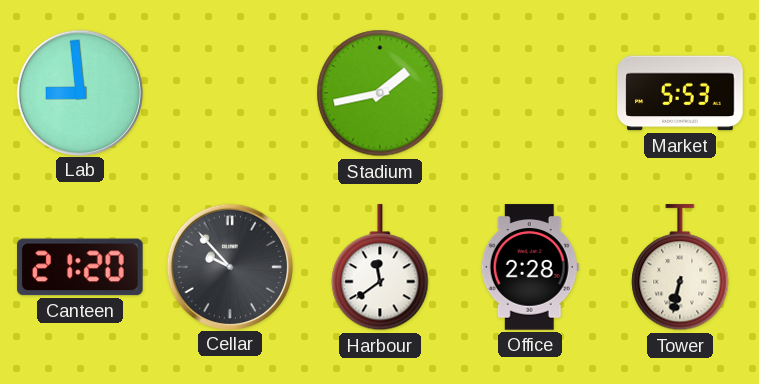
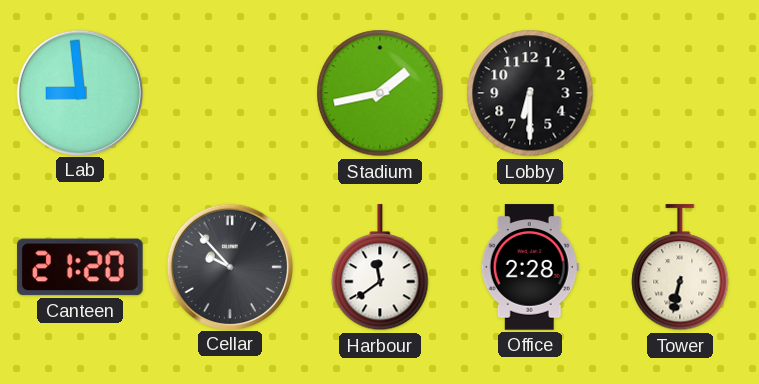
Lobby: none -> 6:30 (530, 93)
Market: 5:53 -> none (680, 93)
